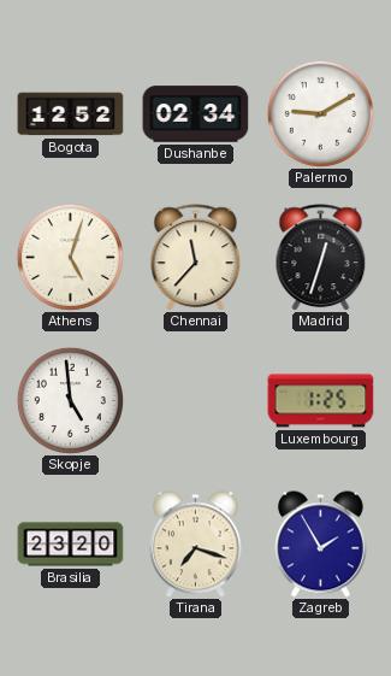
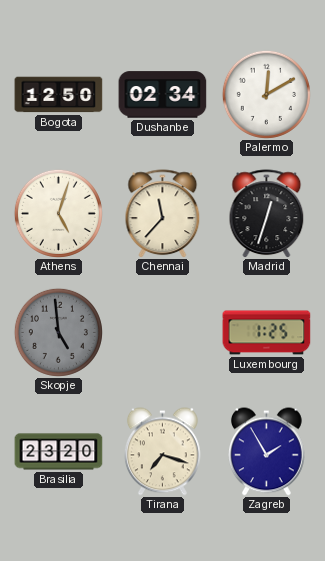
Bogota: 12:52 -> 12:50 (59, 95)
Palermo: 9:10 -> 12:10 (266, 94)
Skopje dial: white -> grey (58, 332)
